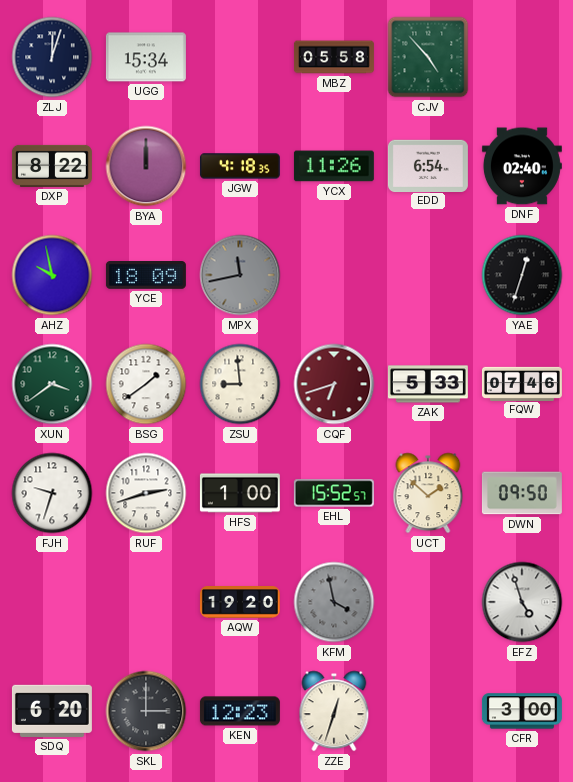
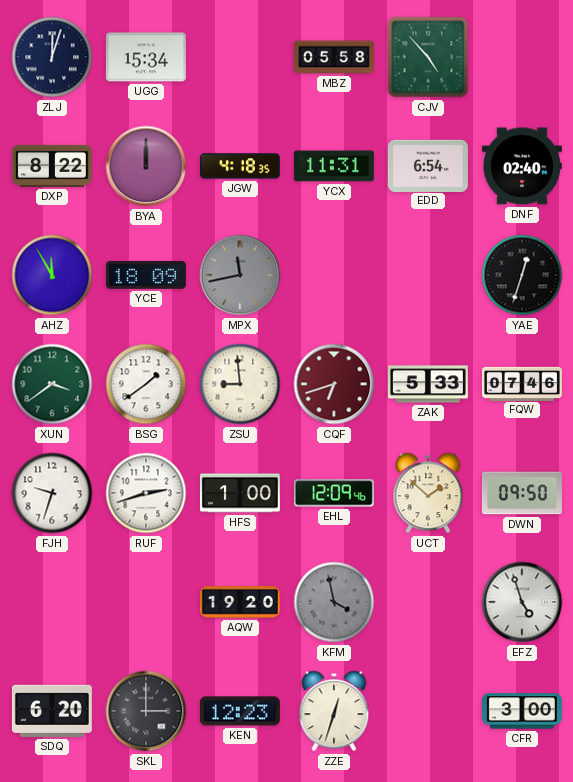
YCX: 11:26 -> 11:31 (334, 166)
AHZ: 9:58 -> 11:55 (52, 275)
EHL: 15:52 -> 12:09 (334, 493)
